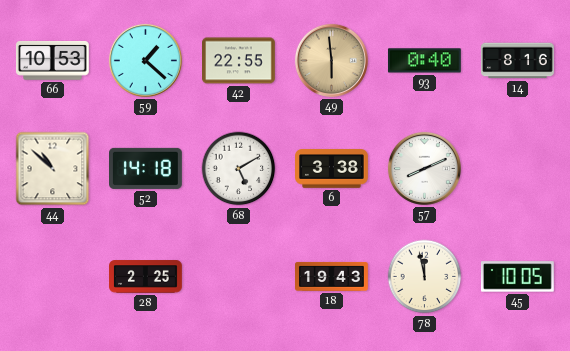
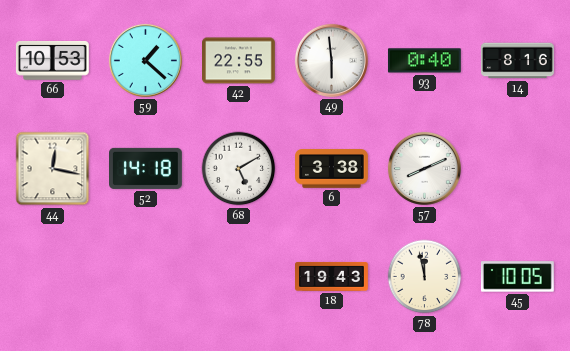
49 dial: champagne -> white (331, 60)
44: 10:52 -> 12:17 (53, 169)
28: 2:25 -> none (146, 277)
